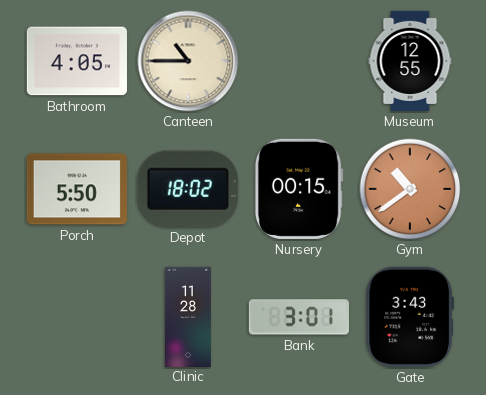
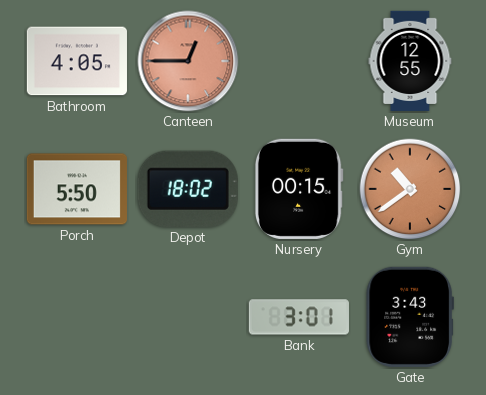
Canteen: 10:45 -> 12:45 (188, 61)
Canteen dial: cream -> salmon (188, 61)
Clinic: 11:28 -> none (189, 316)
